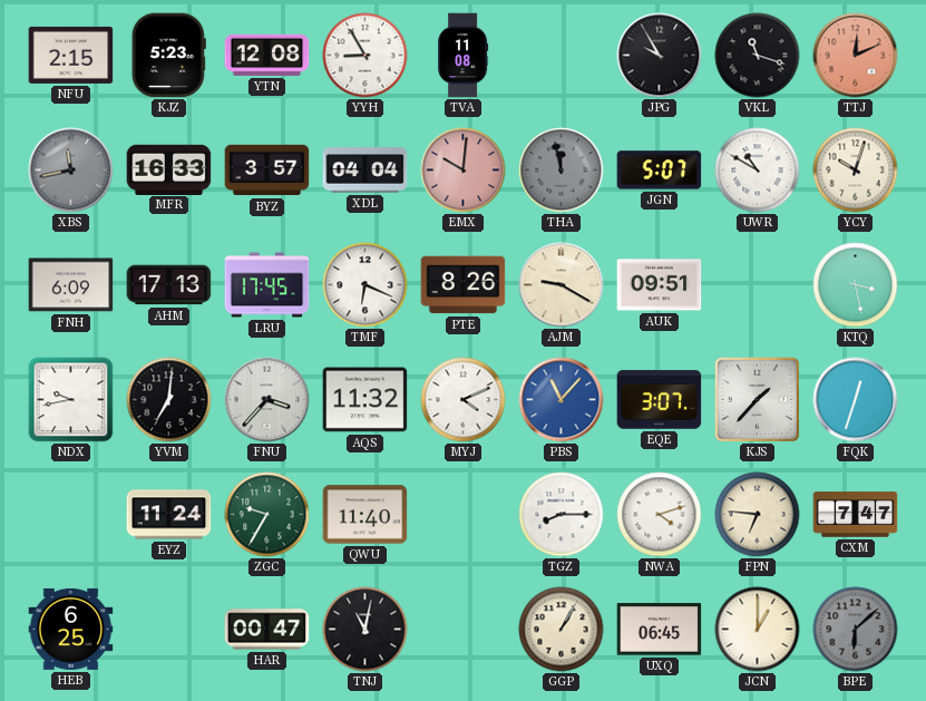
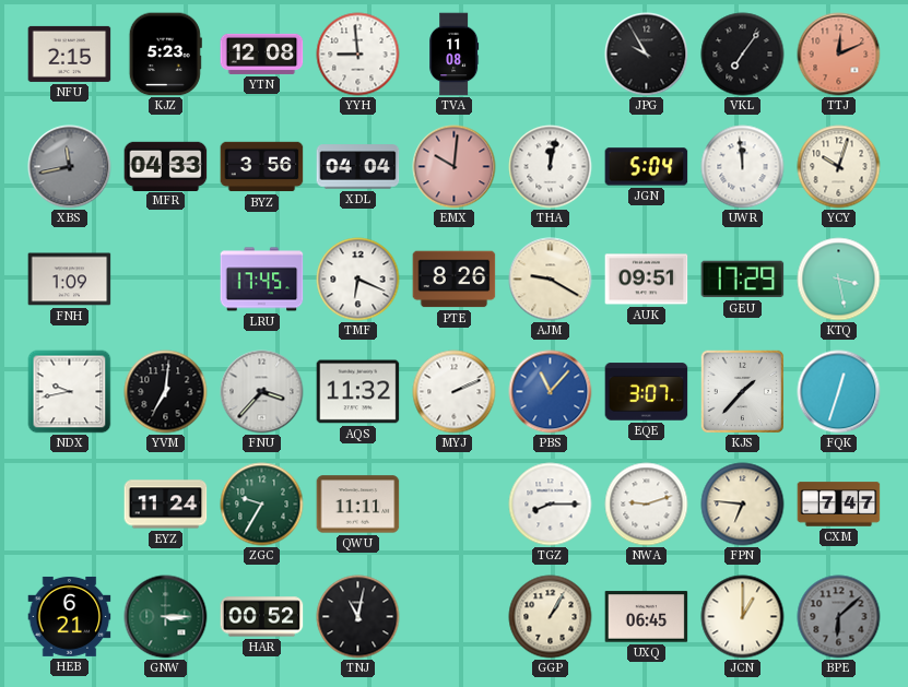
YYH: 8:55 -> 8:59 (358, 55)
VKL: 11:18 -> 7:06 (743, 55)
MFR: 16:33 -> 04:33 (166, 166)
BYZ: 3:57 -> 3:56 (262, 167)
THA: 11:58 -> 12:02 (551, 167)
THA dial: grey -> white (551, 167)
JGN: 5:07 -> 5:04 (647, 167)
UWR: 10:50 -> 11:59 (743, 167)
FNH: 6:09 -> 1:09 (70, 280)
AHM: 17:13 -> none (169, 285)
GEU: none -> 17:29 (743, 280)
MYJ: 4:11 -> 2:11 (455, 392)
QWU: 11:40 -> 11:11 (358, 505)
NWA: 4:12 -> 9:12 (647, 505)
HEB: 6:25 -> 6:21 (70, 616)
GNW: none -> 3:15 (166, 617)
HAR: 00:47 -> 00:52 (262, 617)
